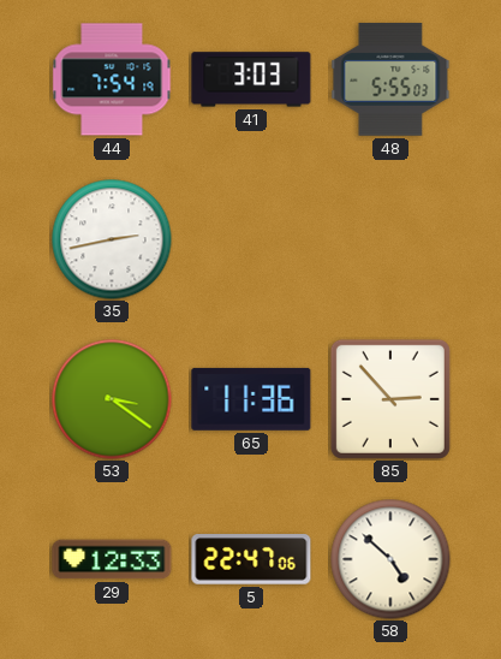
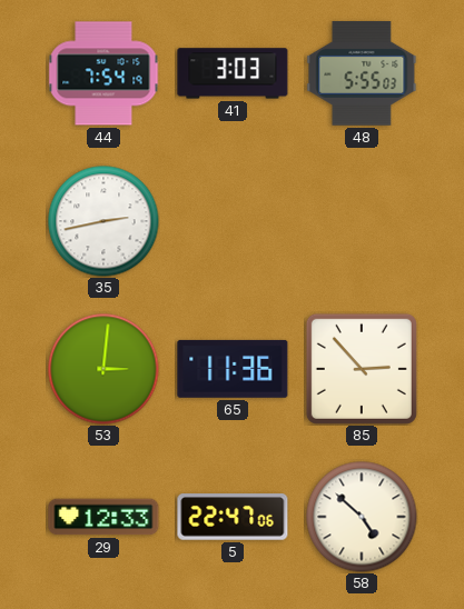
53: 3:21 -> 3:01 (103, 369)
